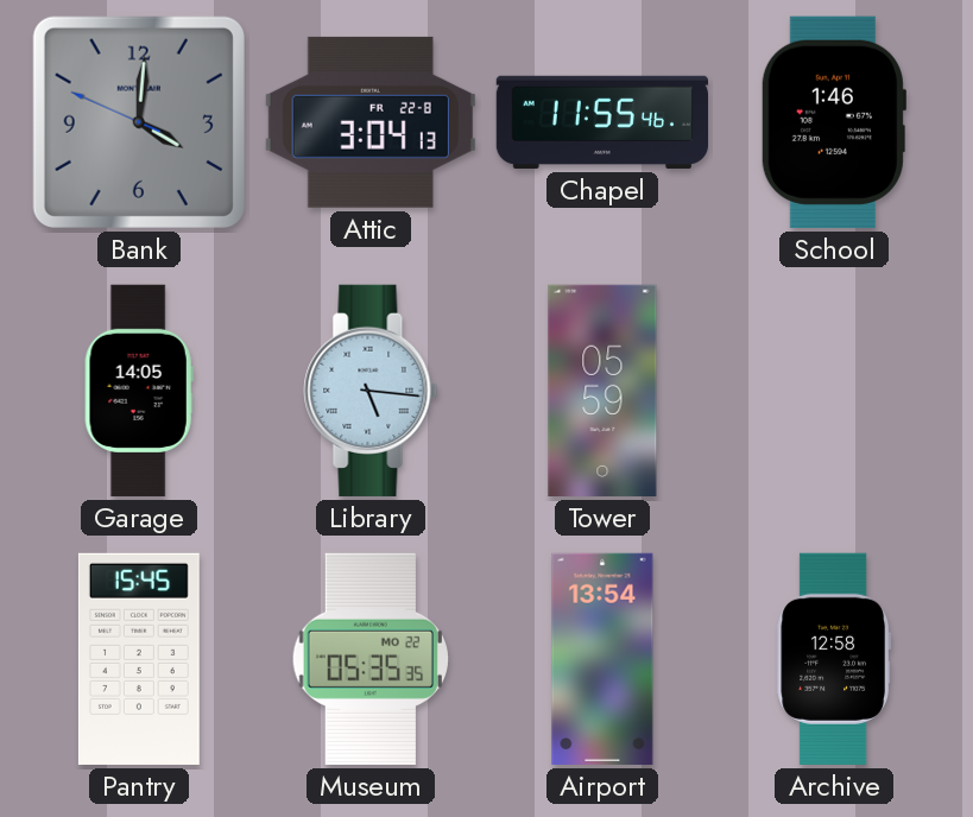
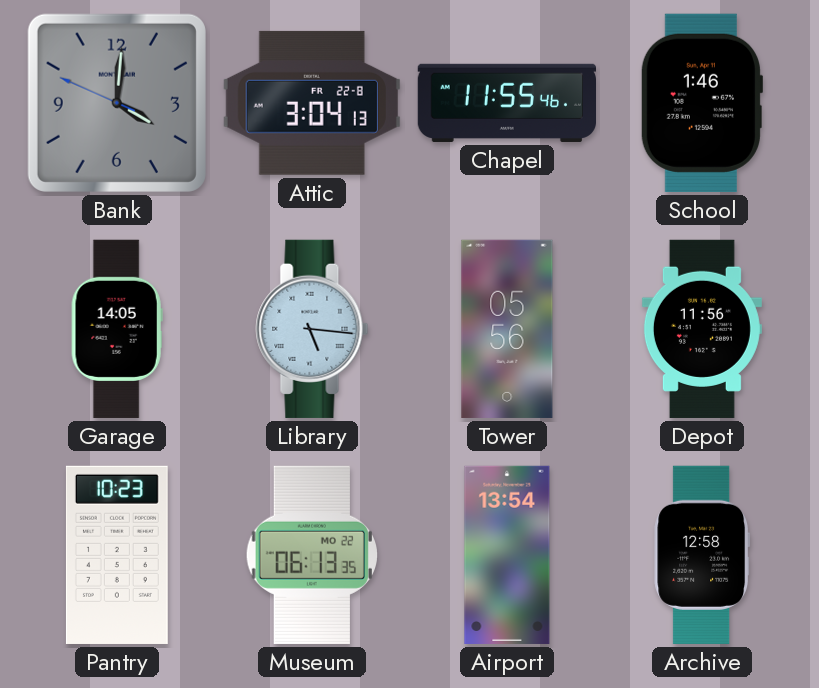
Tower: 05:59 -> 05:56 (507, 329)
Depot: none -> 11:56 (702, 329)
Pantry: 15:45 -> 10:23 (117, 555)
Museum: 05:35 -> 06:13 (312, 555)
